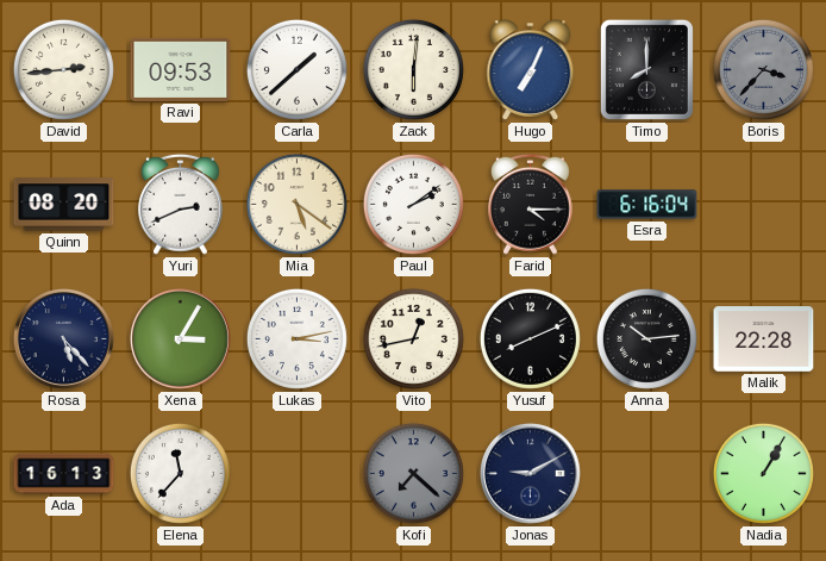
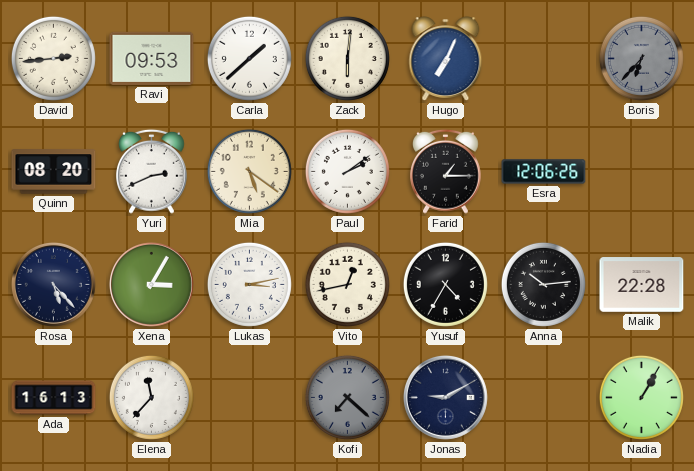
Timo: 8:00 -> none (646, 69)
Boris: 3:37 -> 6:37 (641, 58)
Farid: 4:15 -> 1:15 (446, 171)
Esra: 6:16 -> 12:06 (544, 172)
Yusuf: 8:11 -> 4:35 (445, 284)
